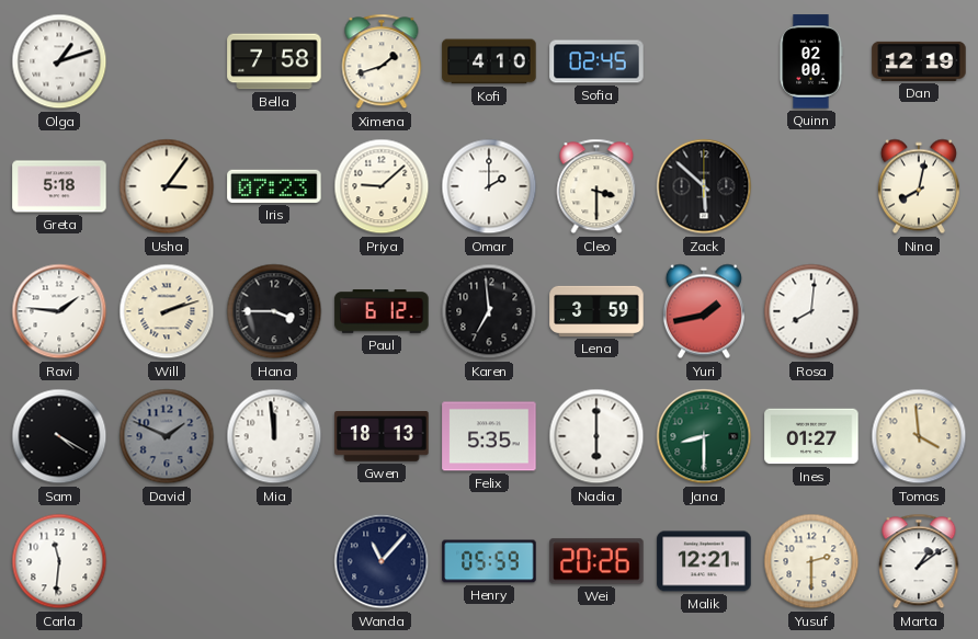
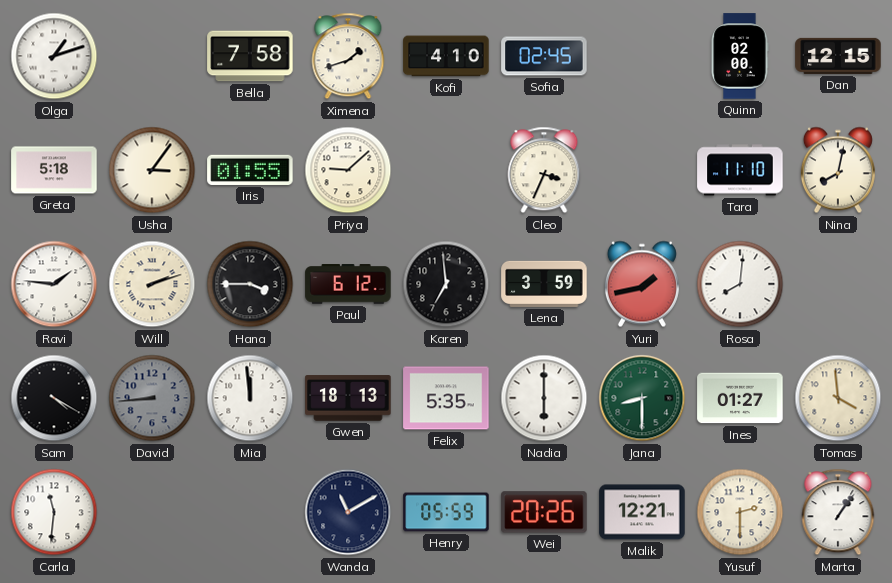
Dan: 12:19 -> 12:15 (838, 56)
Iris: 07:23 -> 01:55 (250, 170)
Omar: 2:00 -> none (489, 186)
Cleo: 3:30 -> 3:34 (544, 170)
Zack: 5:52 -> none (704, 186)
Tara: none -> 11:10 (740, 170)
David: 1:49 -> 8:44 (152, 398)
Wanda: 11:07 -> 11:10 (348, 512)
Marta: 1:09 -> 1:06 (838, 512)
